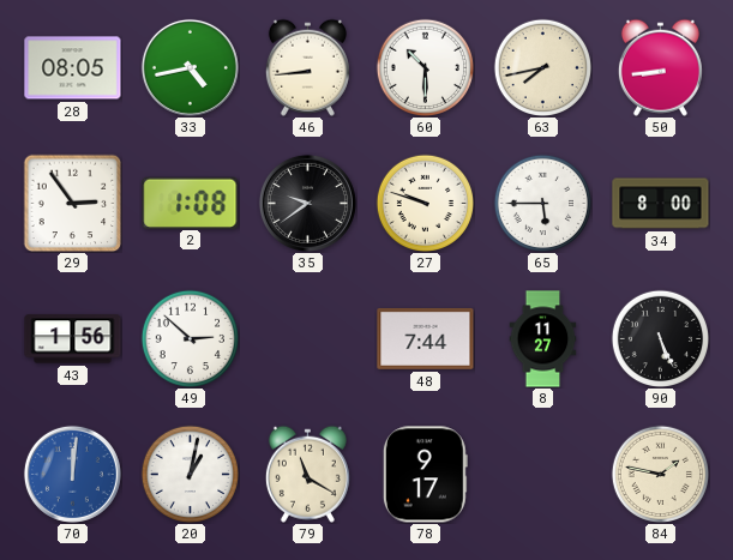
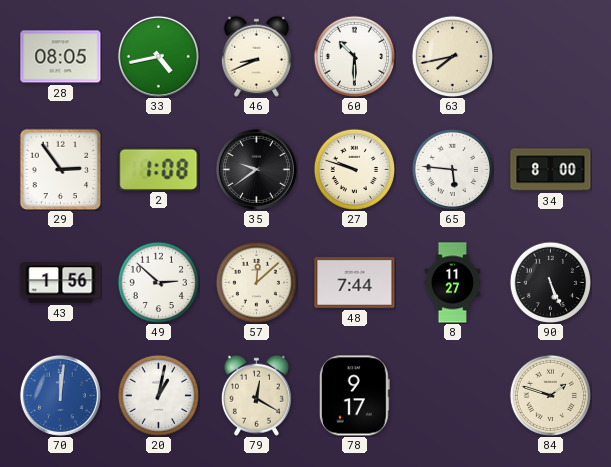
46: 8:44 -> 8:41 (256, 56)
50: 8:44 -> none (660, 67)
65: 5:45 -> 5:46 (452, 169)
57: none -> 12:08 (256, 282)
79: 11:20 -> 12:20 (256, 395)
84: 1:47 -> 1:48 (550, 395)
